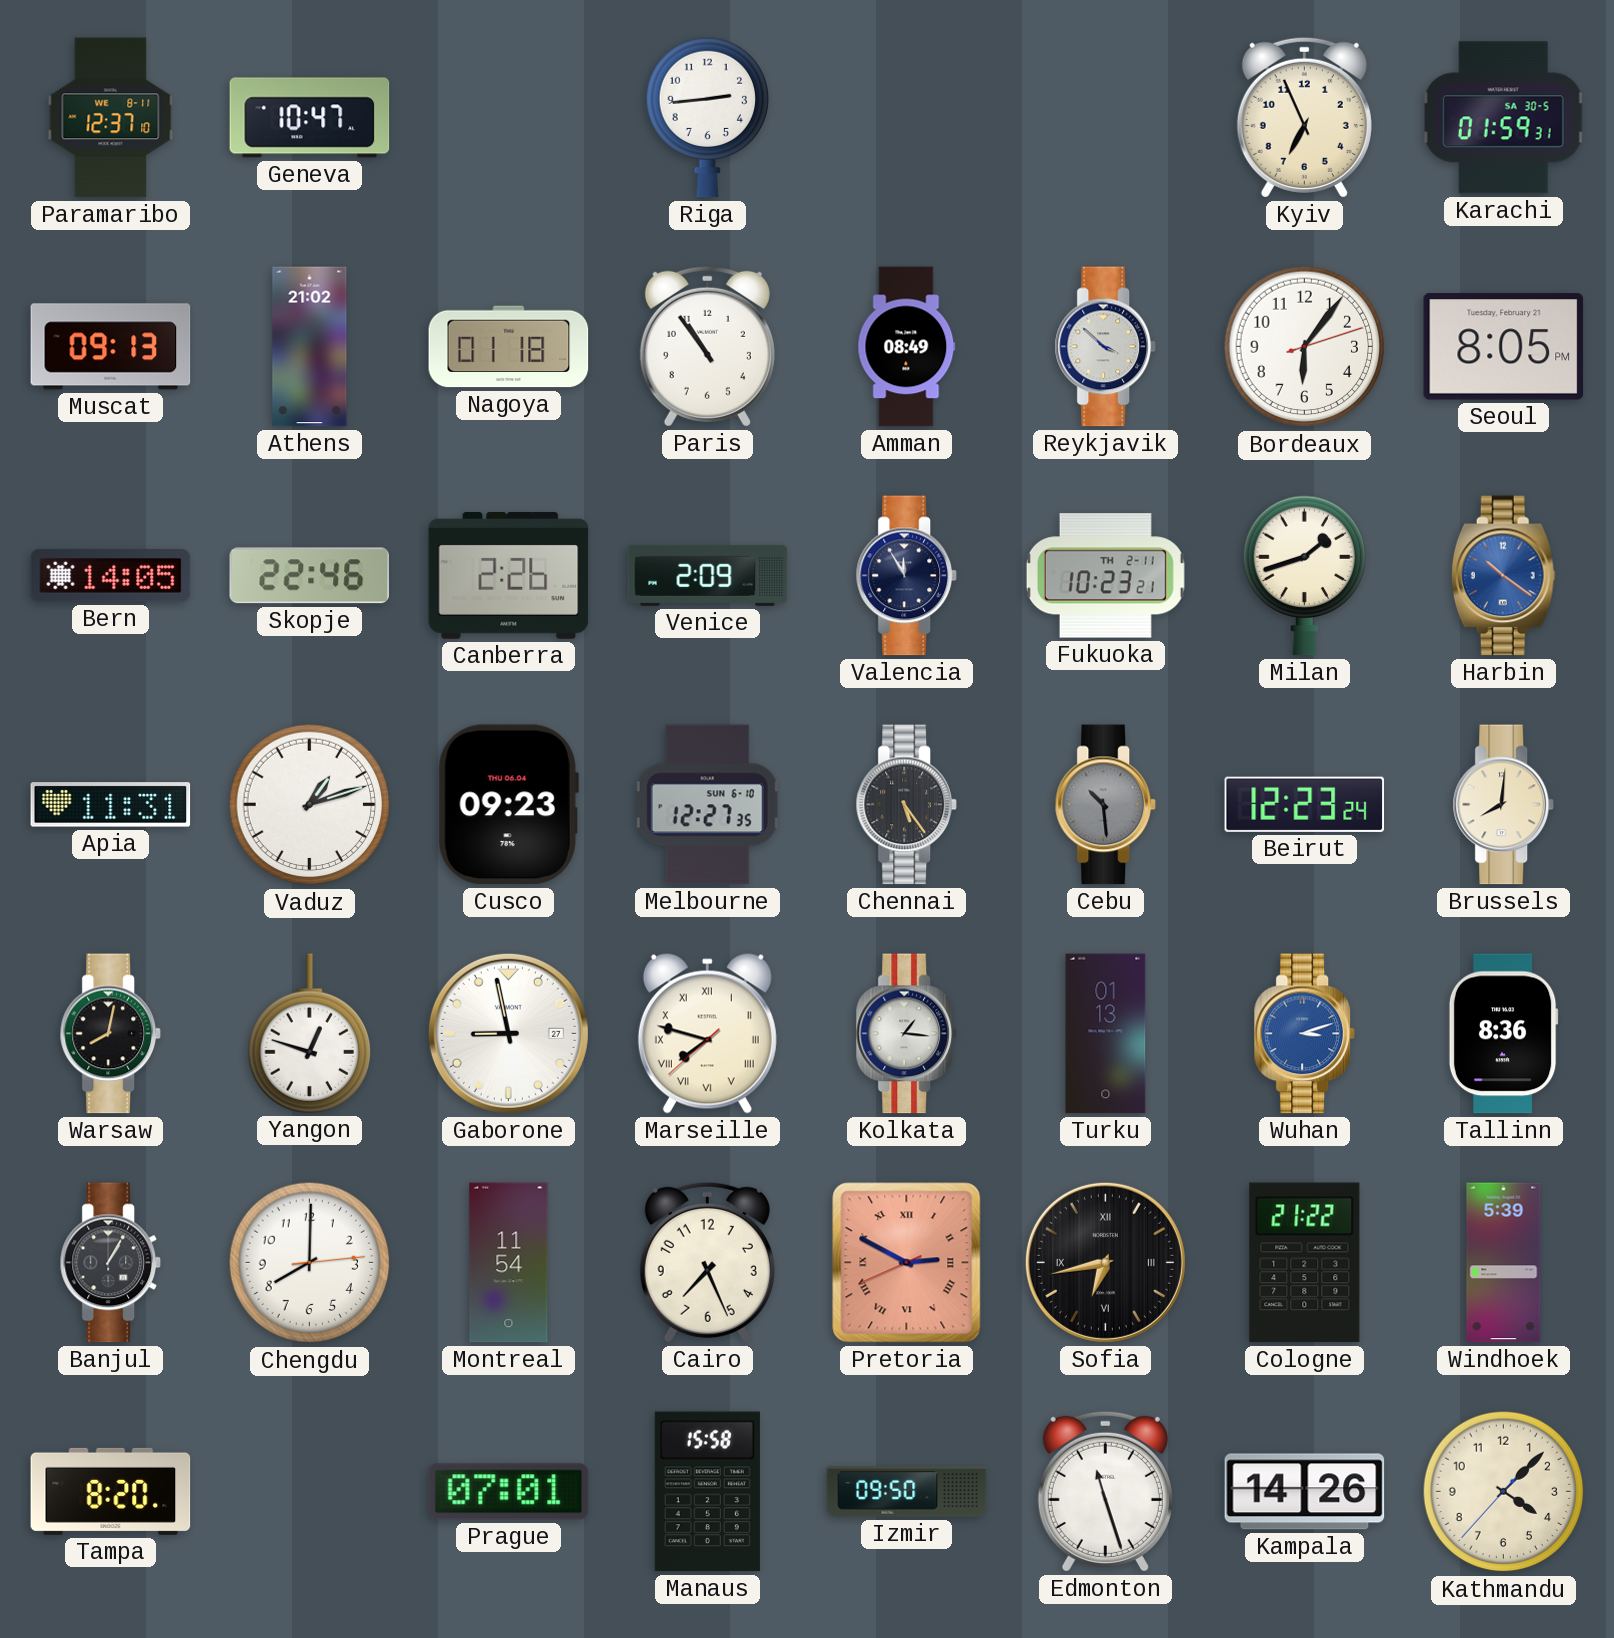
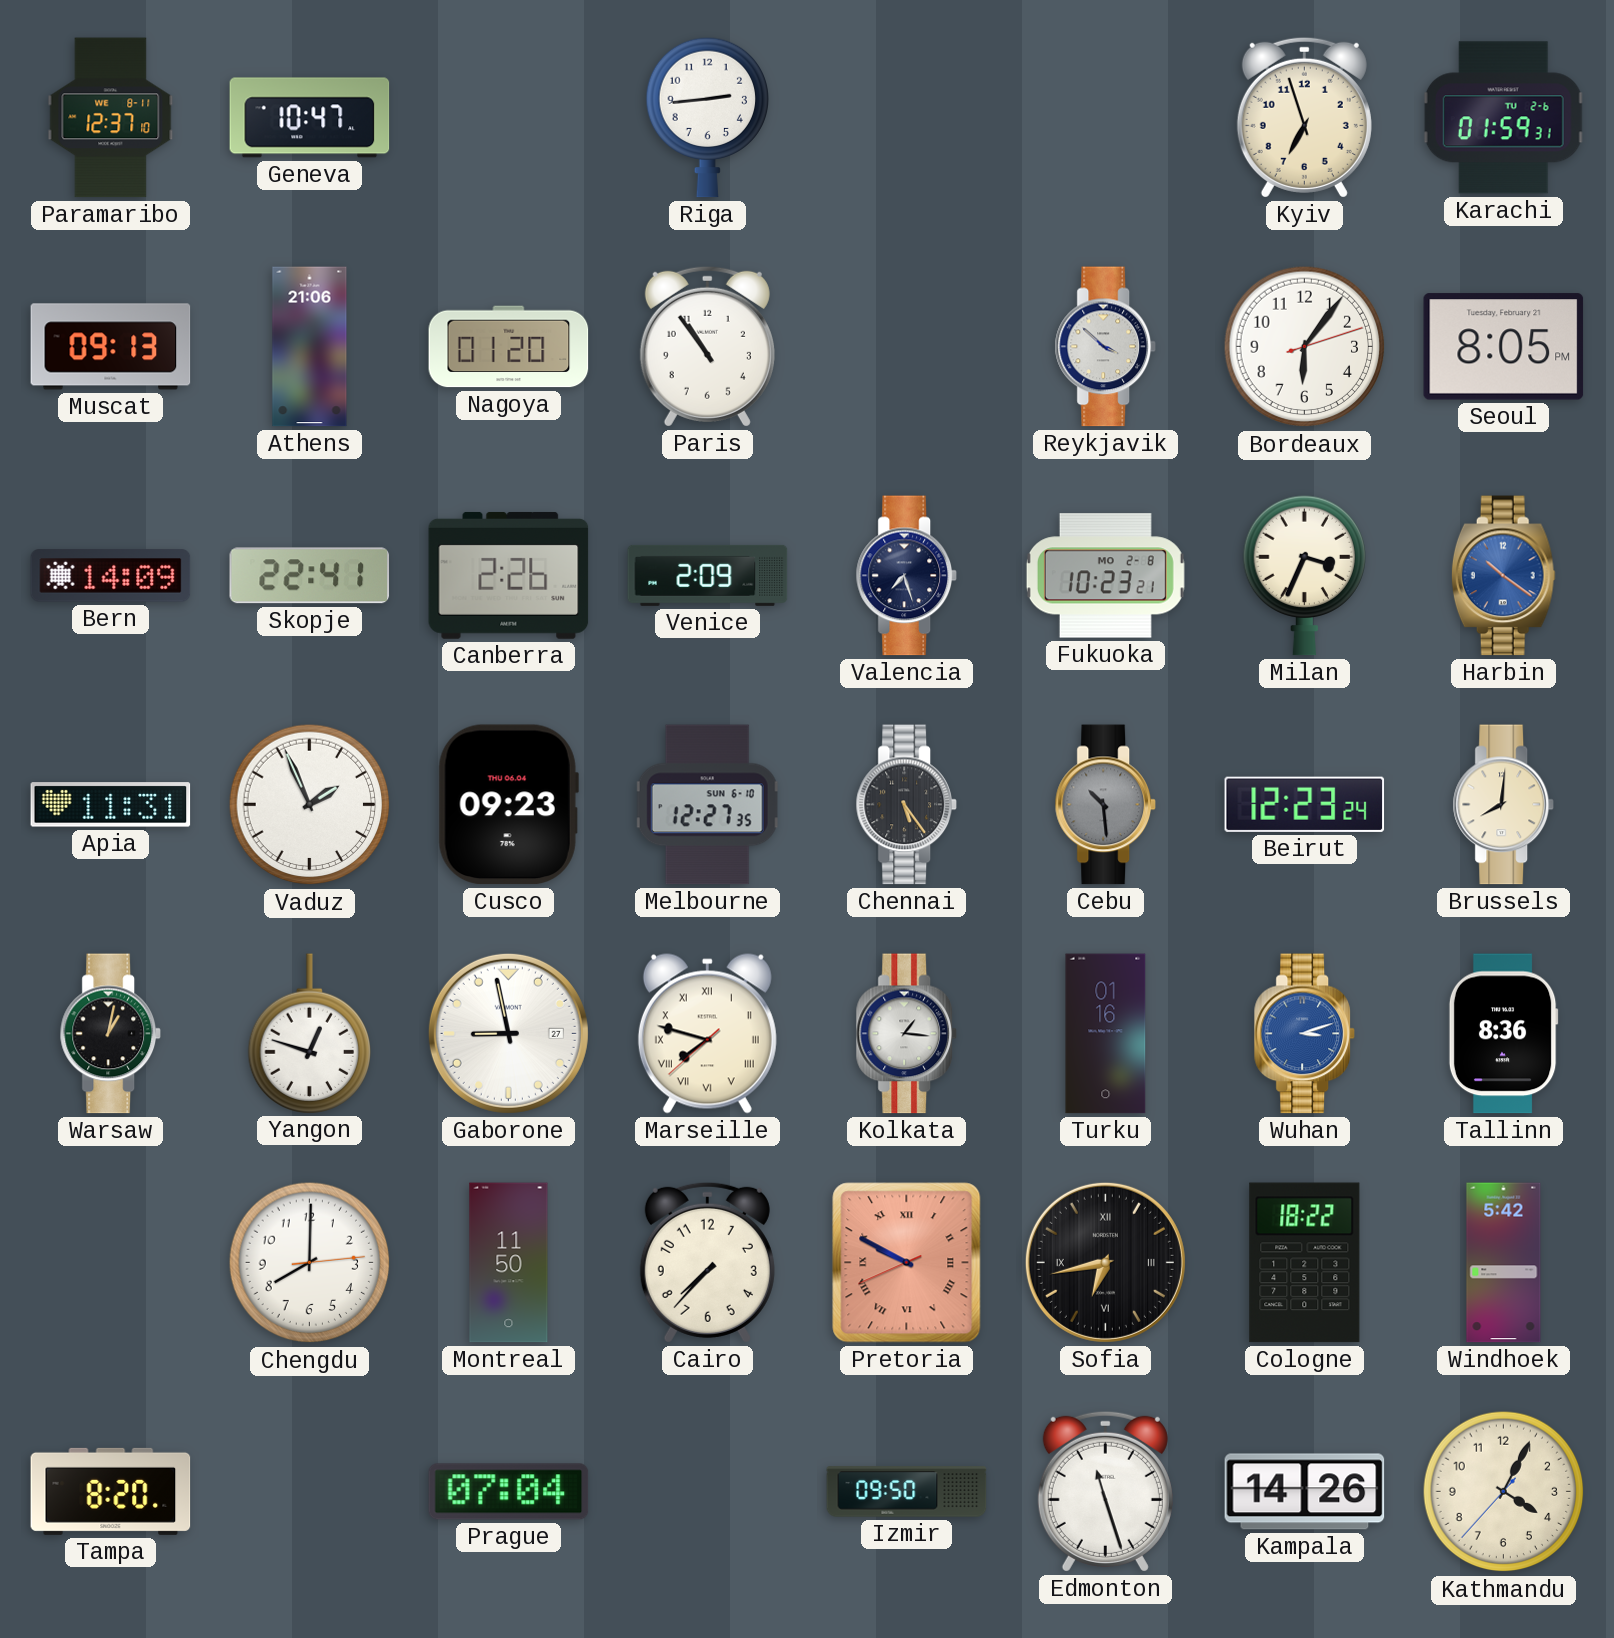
Kyiv: 6:56 -> 6:57 (1304, 117)
Karachi date: SA 30-5 -> TU 2-6 (1503, 118)
Athens: 21:02 -> 21:06 (310, 347)
Nagoya: 01:18 -> 01:20 (509, 347)
Amman: 08:49 -> none (907, 347)
Bern: 14:05 -> 14:09 (111, 576)
Skopje: 22:46 -> 22:41 (309, 576)
Valencia: 11:55 -> 7:27 (906, 576)
Fukuoka date: TH 2-11 -> MO 2-8 (1105, 576)
Milan: 1:42 -> 3:34 (1304, 575)
Vaduz: 1:12 -> 1:56 (310, 805)
Warsaw: 8:02 -> 1:02 (110, 1034)
Turku: 01:13 -> 01:16 (1106, 1034)
Banjul: 1:05 -> none (110, 1263)
Montreal: 11:54 -> 11:50 (509, 1263)
Cairo: 7:26 -> 7:37 (707, 1262)
Pretoria: 2:49 -> 9:49 (907, 1263)
Cologne: 21:22 -> 18:22 (1305, 1263)
Windhoek: 5:39 -> 5:42 (1504, 1263)
Prague: 07:01 -> 07:04 (509, 1492)
Manaus: 15:58 -> none (707, 1492)
Kathmandu: 4:07 -> 4:04 (1504, 1492)
